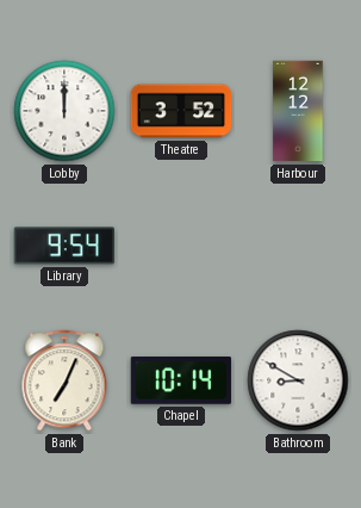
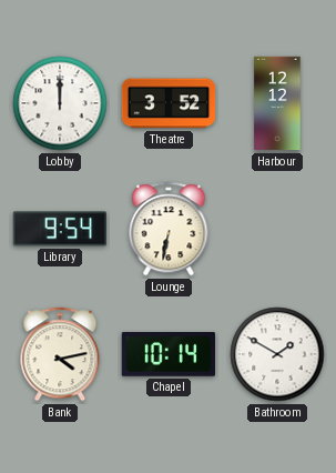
Lounge: none -> 6:32 (169, 229)
Bank: 7:04 -> 4:13 (60, 354)
Bathroom: 8:50 -> 1:50 (277, 354)
